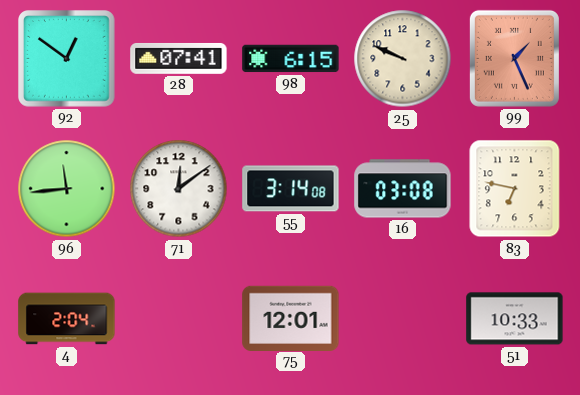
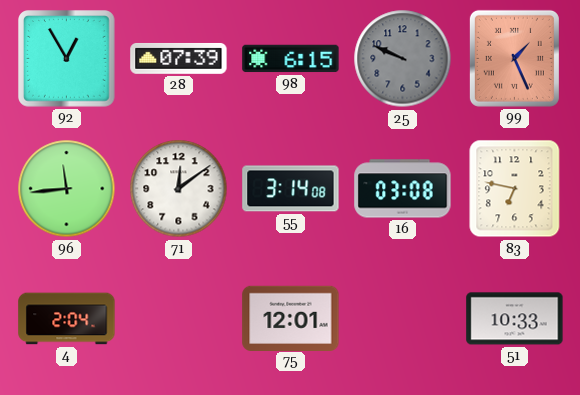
92: 12:51 -> 12:55 (67, 59)
28: 07:41 -> 07:39 (179, 58)
25 dial: cream -> grey (403, 59)
